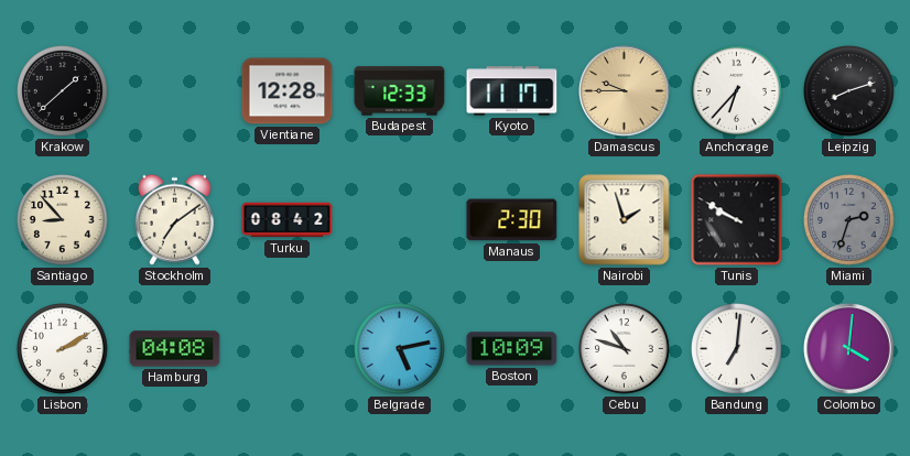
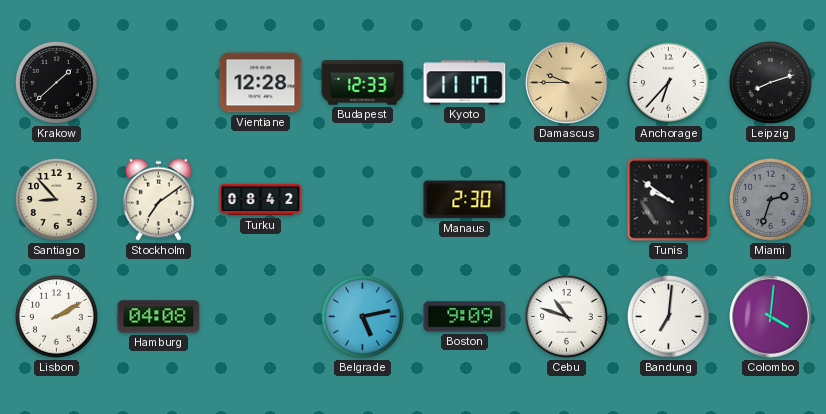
Nairobi: 1:57 -> none (625, 220)
Tunis: 9:50 -> 9:51 (669, 200)
Boston: 10:09 -> 9:09 (465, 317)
